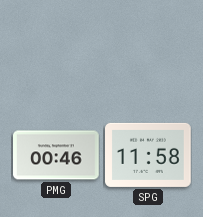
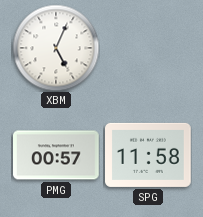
XBM: none -> 5:04 (56, 48)
PMG: 00:46 -> 00:57 (57, 155)
